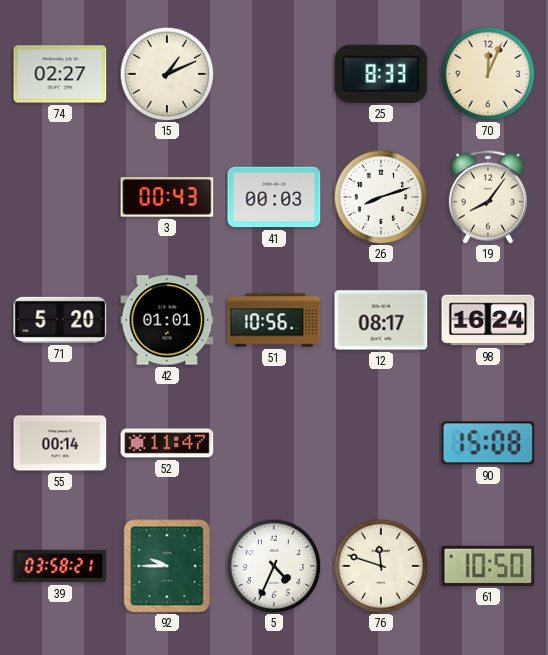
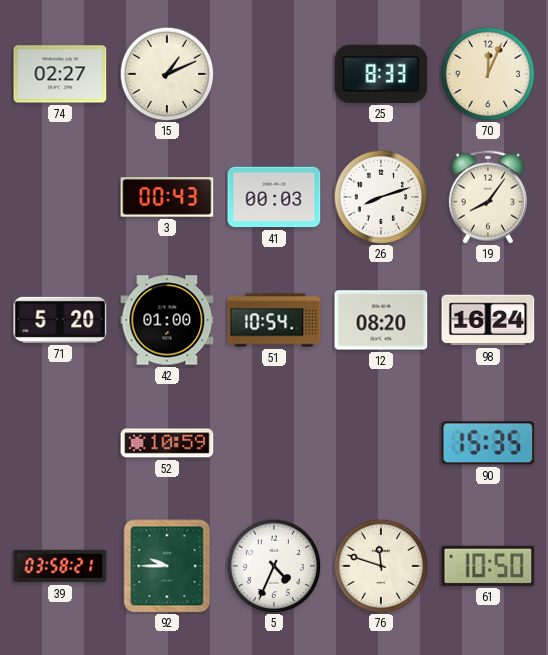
42: 01:01 -> 01:00 (167, 320)
51: 10:56 -> 10:54 (274, 320)
12: 08:17 -> 08:20 (381, 320)
55: 00:14 -> none (60, 443)
52: 11:47 -> 10:59 (167, 443)
90: 15:08 -> 15:35 (488, 443)
